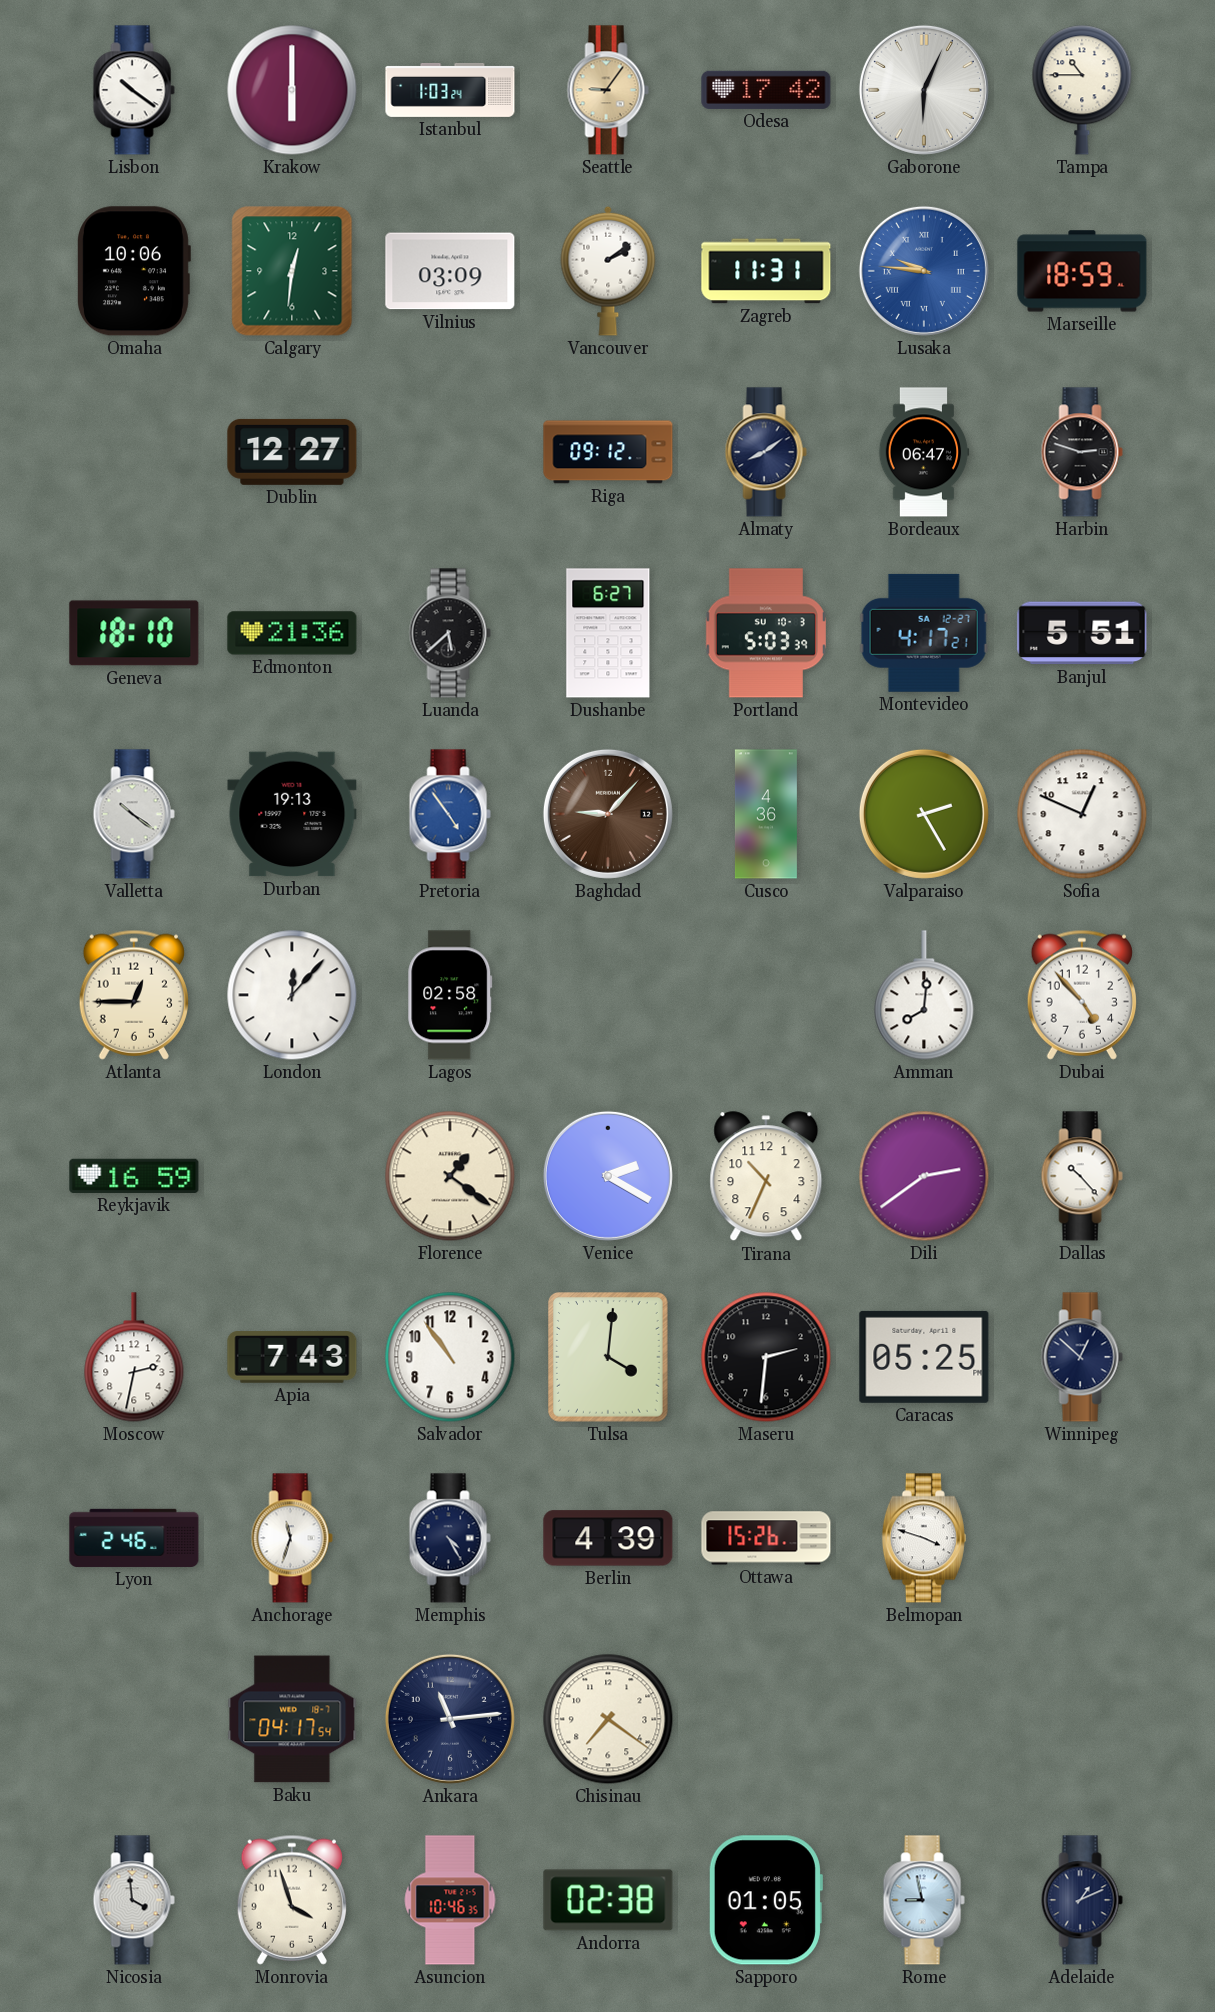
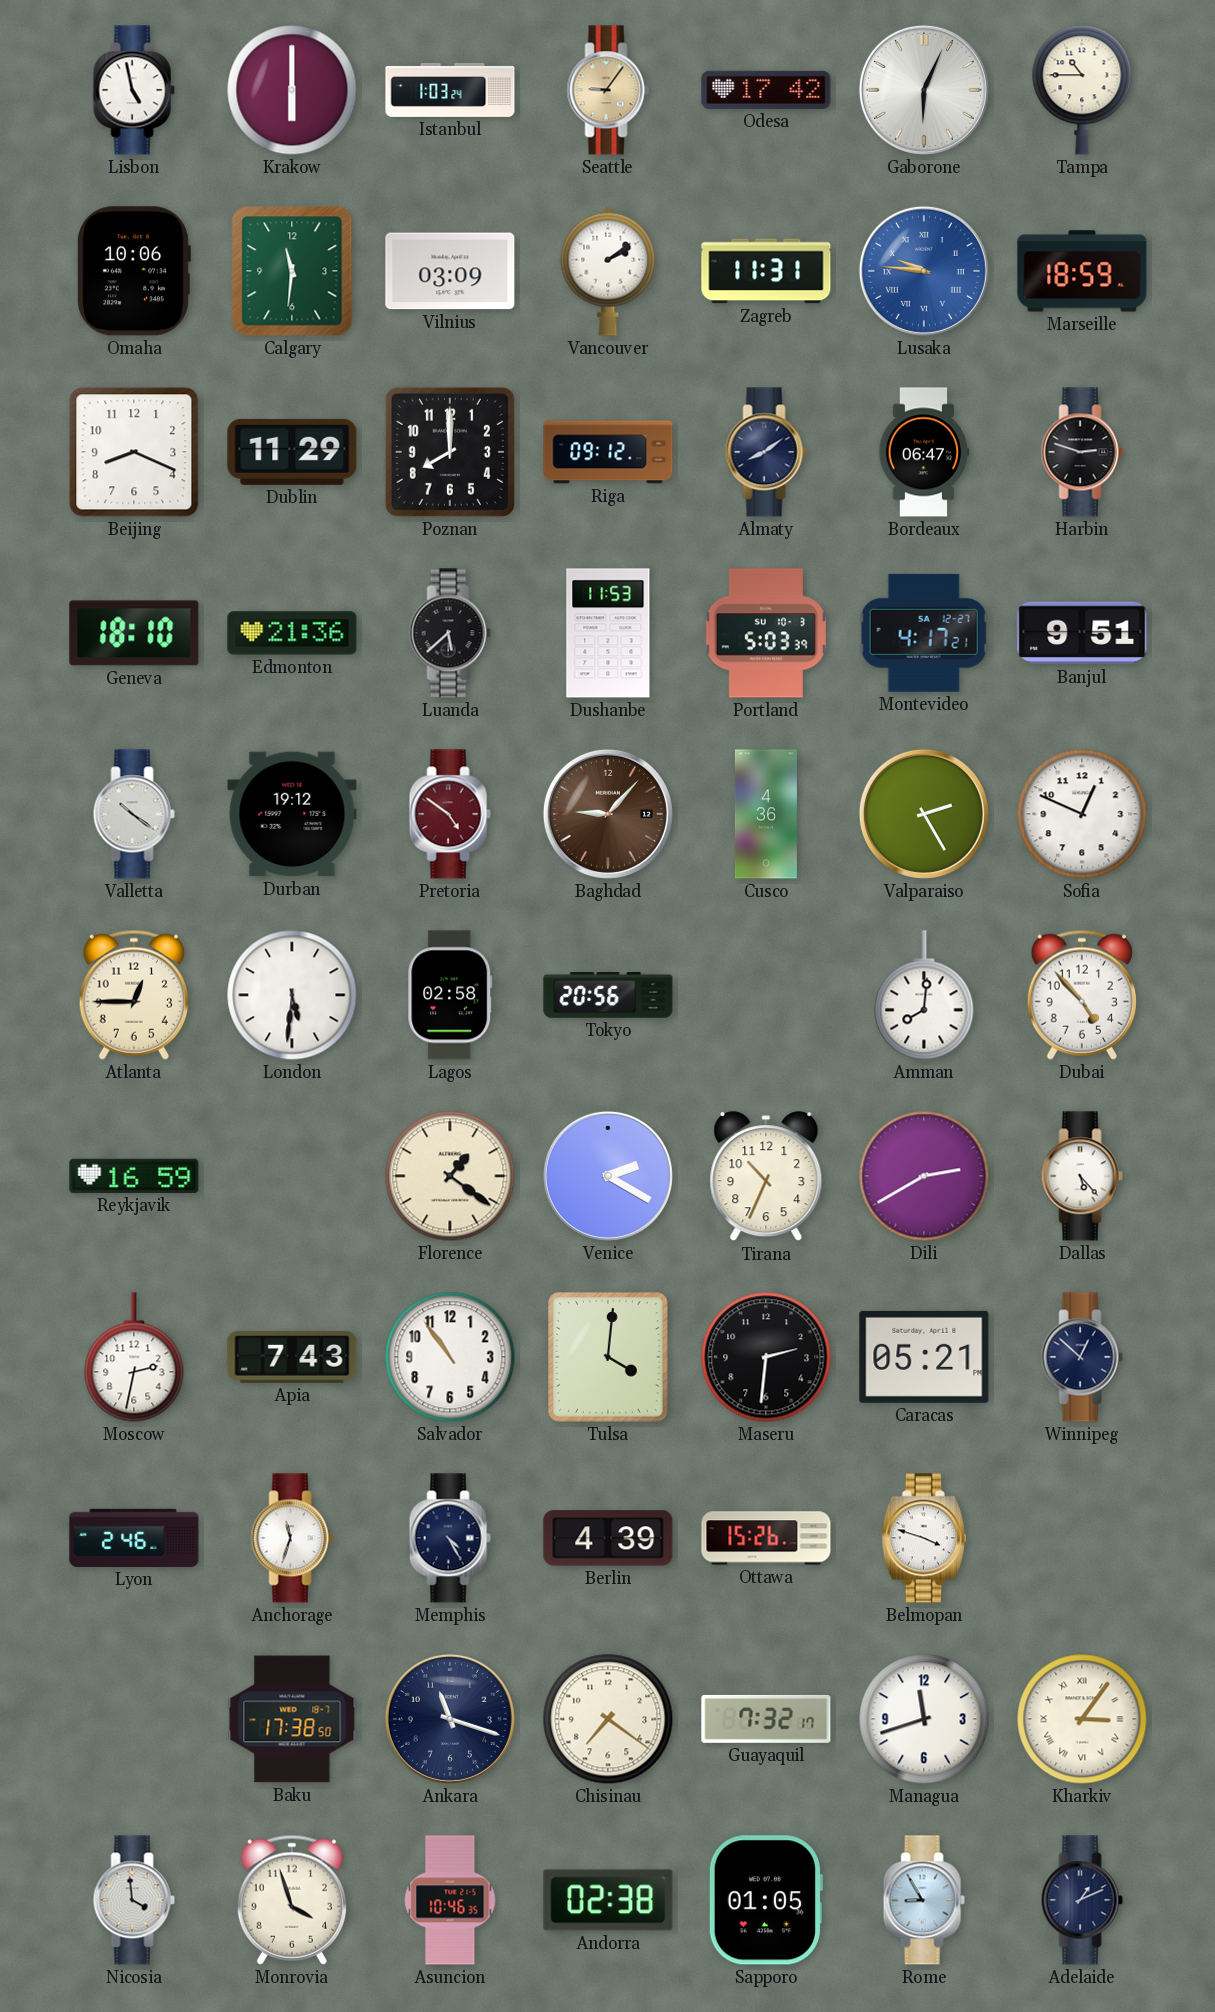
Lisbon: 10:21 -> 4:58 (134, 90)
Calgary: 12:31 -> 11:31 (292, 271)
Beijing: none -> 8:19 (134, 452)
Dublin: 12:27 -> 11:29 (292, 452)
Poznan: none -> 8:00 (450, 452)
Dushanbe: 6:27 -> 11:53 (608, 633)
Banjul: 5:51 -> 9:51 (1082, 633)
Durban: 19:13 -> 19:12 (292, 814)
Pretoria: 4:54 -> 4:51 (450, 814)
Pretoria dial: blue -> burgundy (450, 814)
London: 12:07 -> 5:31 (292, 995)
Tokyo: none -> 20:56 (608, 996)
Dili: 2:39 -> 2:40 (924, 1176)
Dallas: 10:23 -> 5:23 (1082, 1176)
Caracas: 05:25 -> 05:21 (924, 1357)
Baku: 04:17 -> 17:38 (292, 1719)
Ankara: 11:14 -> 11:18 (450, 1719)
Guayaquil: none -> 7:32 (766, 1719)
Managua: none -> 11:42 (924, 1719)
Kharkiv: none -> 3:06 (1082, 1719)
Rome: 8:58 -> 8:55 (924, 1900)
